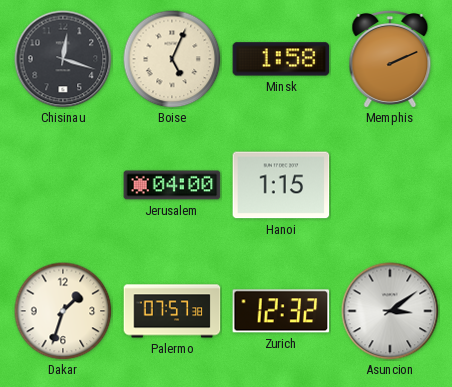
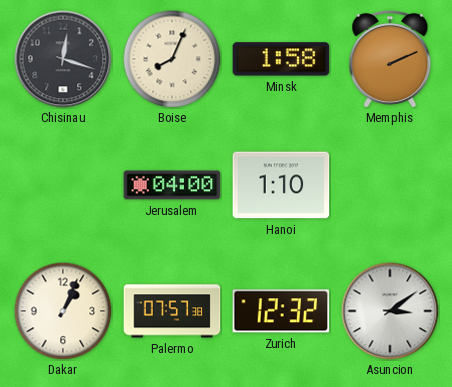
Boise: 5:04 -> 8:04 (172, 59)
Hanoi: 1:15 -> 1:10 (281, 185)
Dakar: 1:33 -> 1:04 (63, 311)
